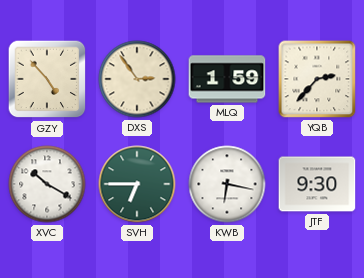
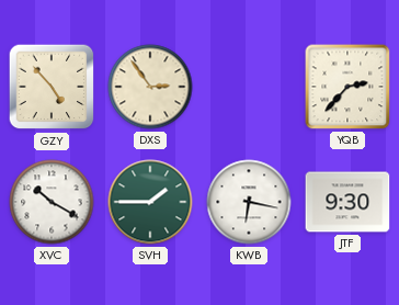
MLQ: 1:59 -> none (227, 79)
SVH: 6:45 -> 1:45 (150, 202)
